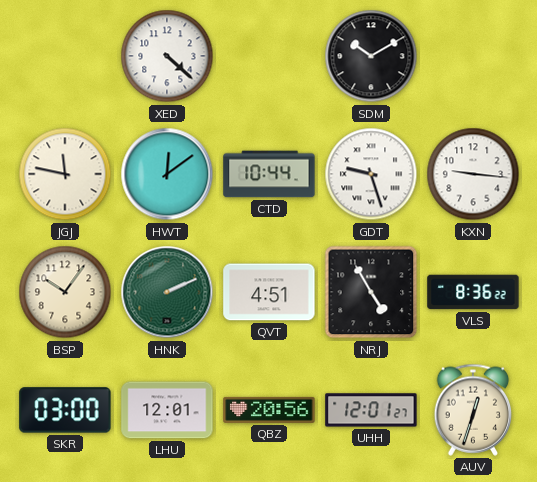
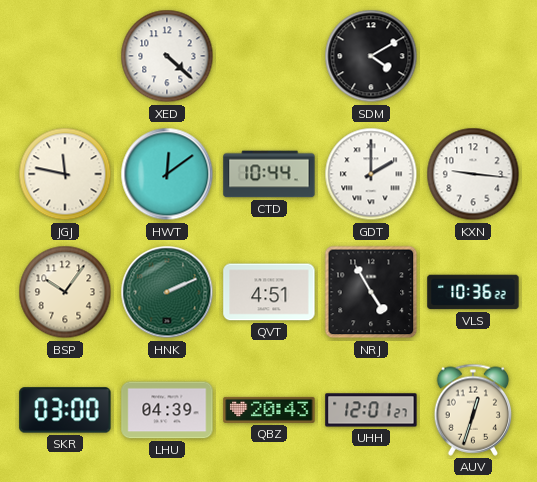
SDM: 10:10 -> 4:10 (371, 56)
GDT: 9:27 -> 2:00 (371, 174)
VLS: 8:36 -> 10:36 (473, 292)
LHU: 12:01 -> 04:39 (167, 410)
QBZ: 20:56 -> 20:43 (269, 410)
